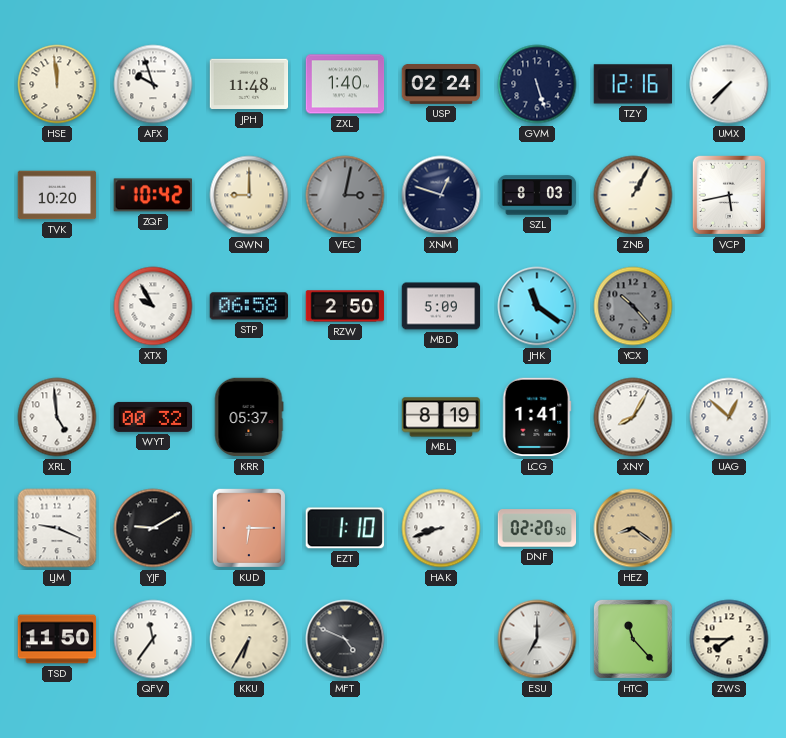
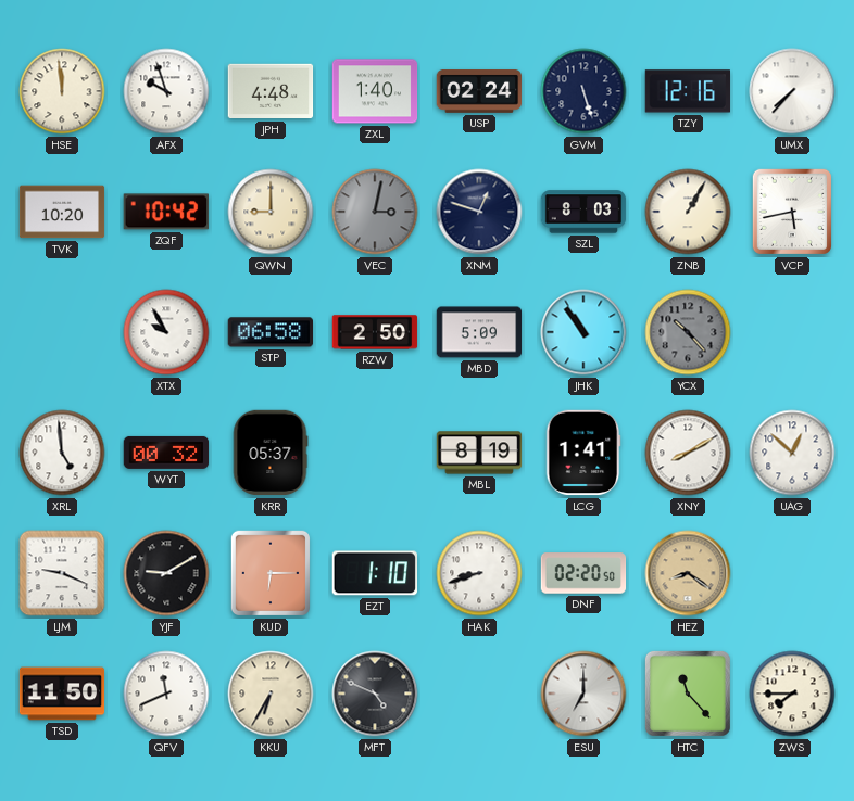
JPH: 11:48 -> 4:48 (271, 91)
JHK: 11:21 -> 10:54 (583, 332)
XNY: 8:05 -> 8:10 (688, 453)
QFV: 11:36 -> 11:41 (166, 694)
